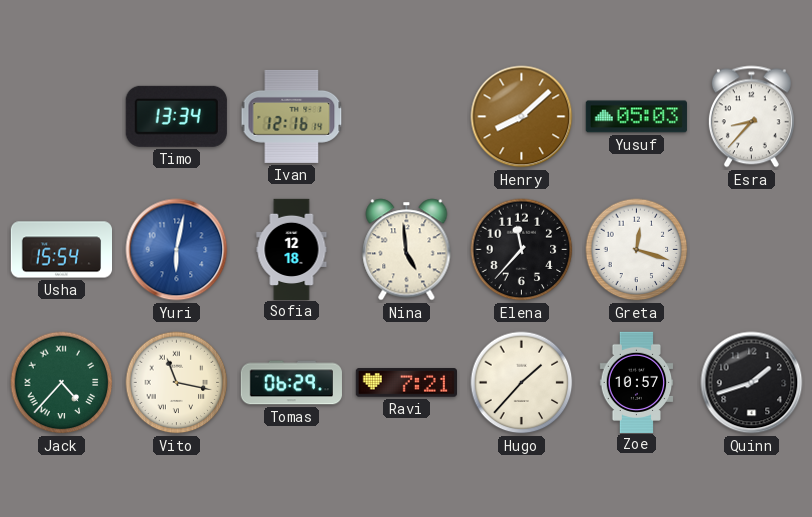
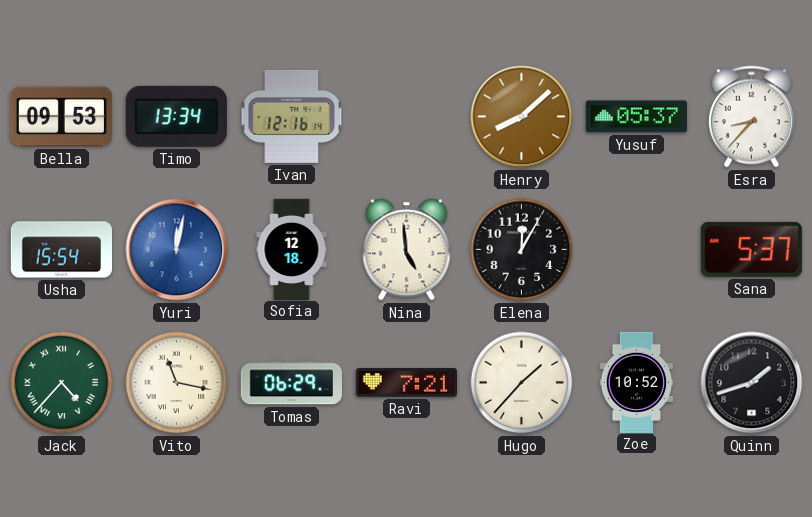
Bella: none -> 09:53 (61, 117)
Yusuf: 05:03 -> 05:37 (636, 117)
Yuri: 6:02 -> 12:02 (177, 250)
Elena: 11:37 -> 12:05 (522, 250)
Greta: 12:18 -> none (637, 250)
Sana: none -> 5:37 (751, 249)
Zoe: 10:57 -> 10:52 (637, 382)
